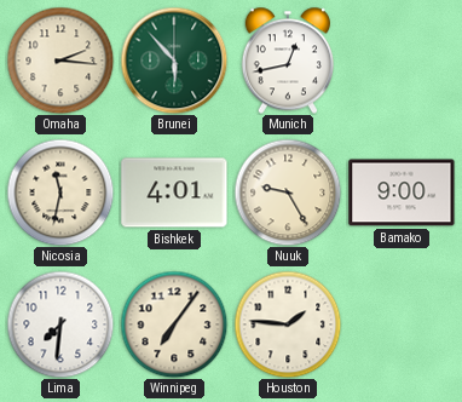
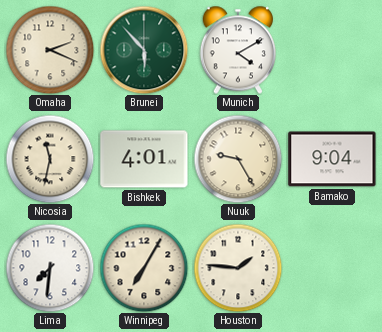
Omaha: 2:16 -> 2:19 (50, 50)
Munich: 12:43 -> 4:10 (237, 50)
Bamako: 9:00 -> 9:04 (332, 159)
Winnipeg: 7:06 -> 7:05 (144, 268)
